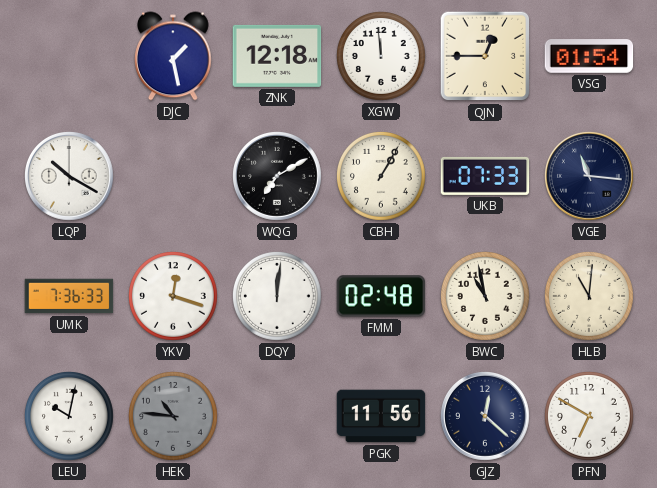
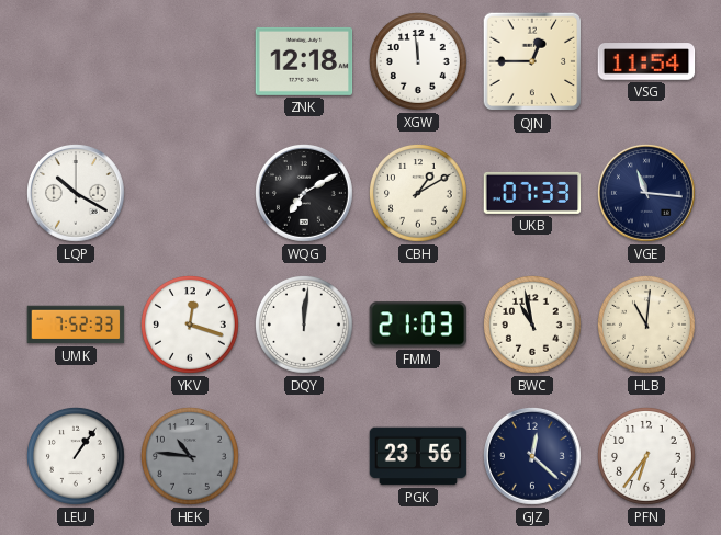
DJC: 1:28 -> none (174, 56)
VSG: 01:54 -> 11:54 (646, 61)
CBH: 1:05 -> 1:10 (419, 194)
UMK: 7:36 -> 7:52 (76, 325)
FMM: 02:48 -> 21:03 (418, 325)
LEU: 10:02 -> 1:06 (77, 457)
PGK: 11:56 -> 23:56 (418, 456)
PFN: 6:50 -> 6:36 (647, 457)
